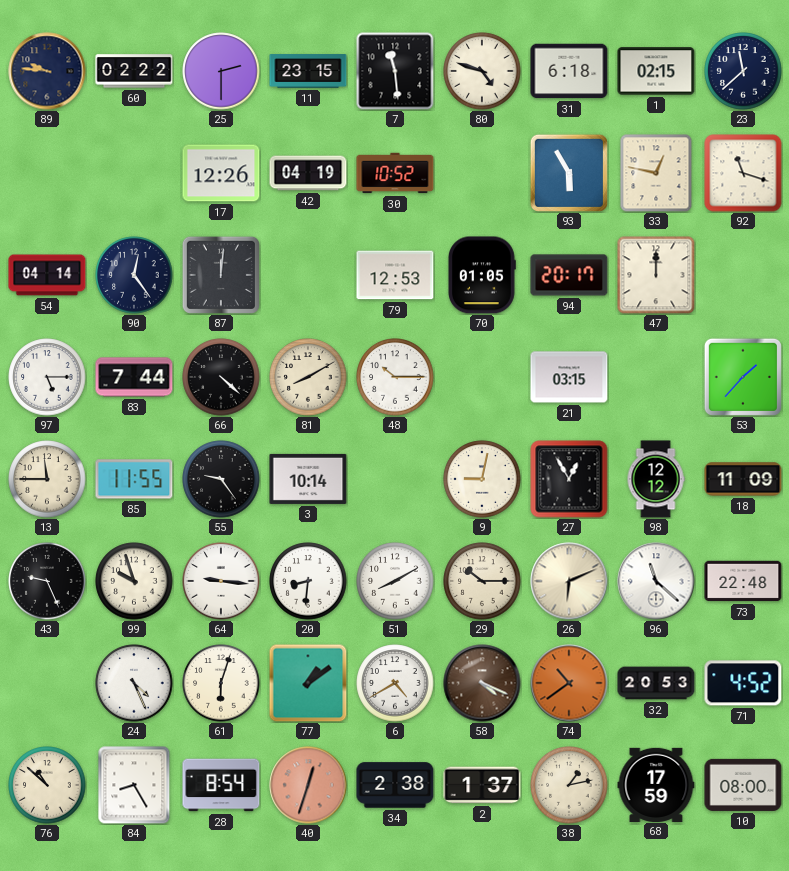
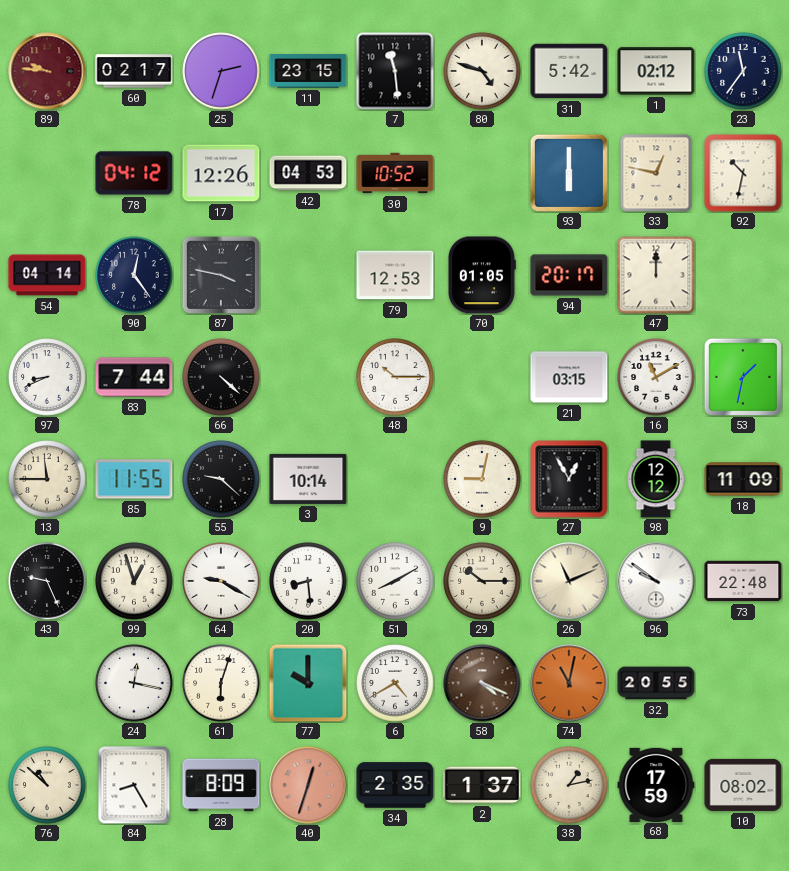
89 dial: navy -> burgundy (47, 71)
60: 02:22 -> 02:17 (134, 71)
25: 2:30 -> 2:33 (221, 71)
31: 6:18 -> 5:42 (569, 71)
1: 02:15 -> 02:12 (656, 71)
23: 11:38 -> 11:36 (743, 71)
78: none -> 04:12 (134, 173)
42: 04:19 -> 04:53 (308, 173)
93: 5:55 -> 6:00 (569, 173)
92: 11:18 -> 10:32 (743, 173)
87: 12:01 -> 3:47 (221, 275)
97: 5:15 -> 8:41 (47, 377)
81: 8:10 -> none (308, 377)
16: none -> 11:10 (656, 377)
53: 1:37 -> 1:32 (743, 377)
55: 9:24 -> 9:22 (221, 479)
99: 9:57 -> 12:57 (134, 581)
64: 9:16 -> 9:20 (221, 581)
20: 8:31 -> 8:29 (308, 581)
26: 6:11 -> 11:11 (569, 581)
96: 11:22 -> 9:51 (656, 581)
24: 4:26 -> 12:17 (134, 683)
77: 1:09 -> 10:00 (308, 683)
74: 10:39 -> 11:02 (569, 683)
32: 20:53 -> 20:55 (656, 683)
71: 4:52 -> none (743, 683)
28: 8:54 -> 8:09 (221, 785)
34: 2:38 -> 2:35 (395, 785)
10: 08:00 -> 08:02 (743, 785)
